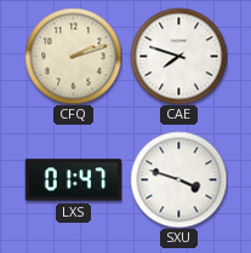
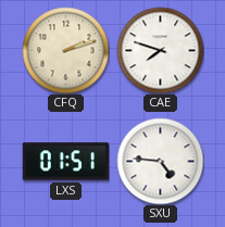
LXS: 01:47 -> 01:51 (65, 162)
SXU: 3:48 -> 4:46 (160, 161)
